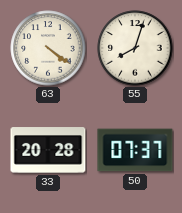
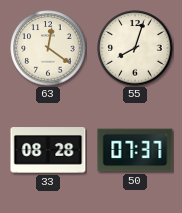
63: 4:21 -> 12:21 (48, 48)
33: 20:28 -> 08:28 (48, 150)
